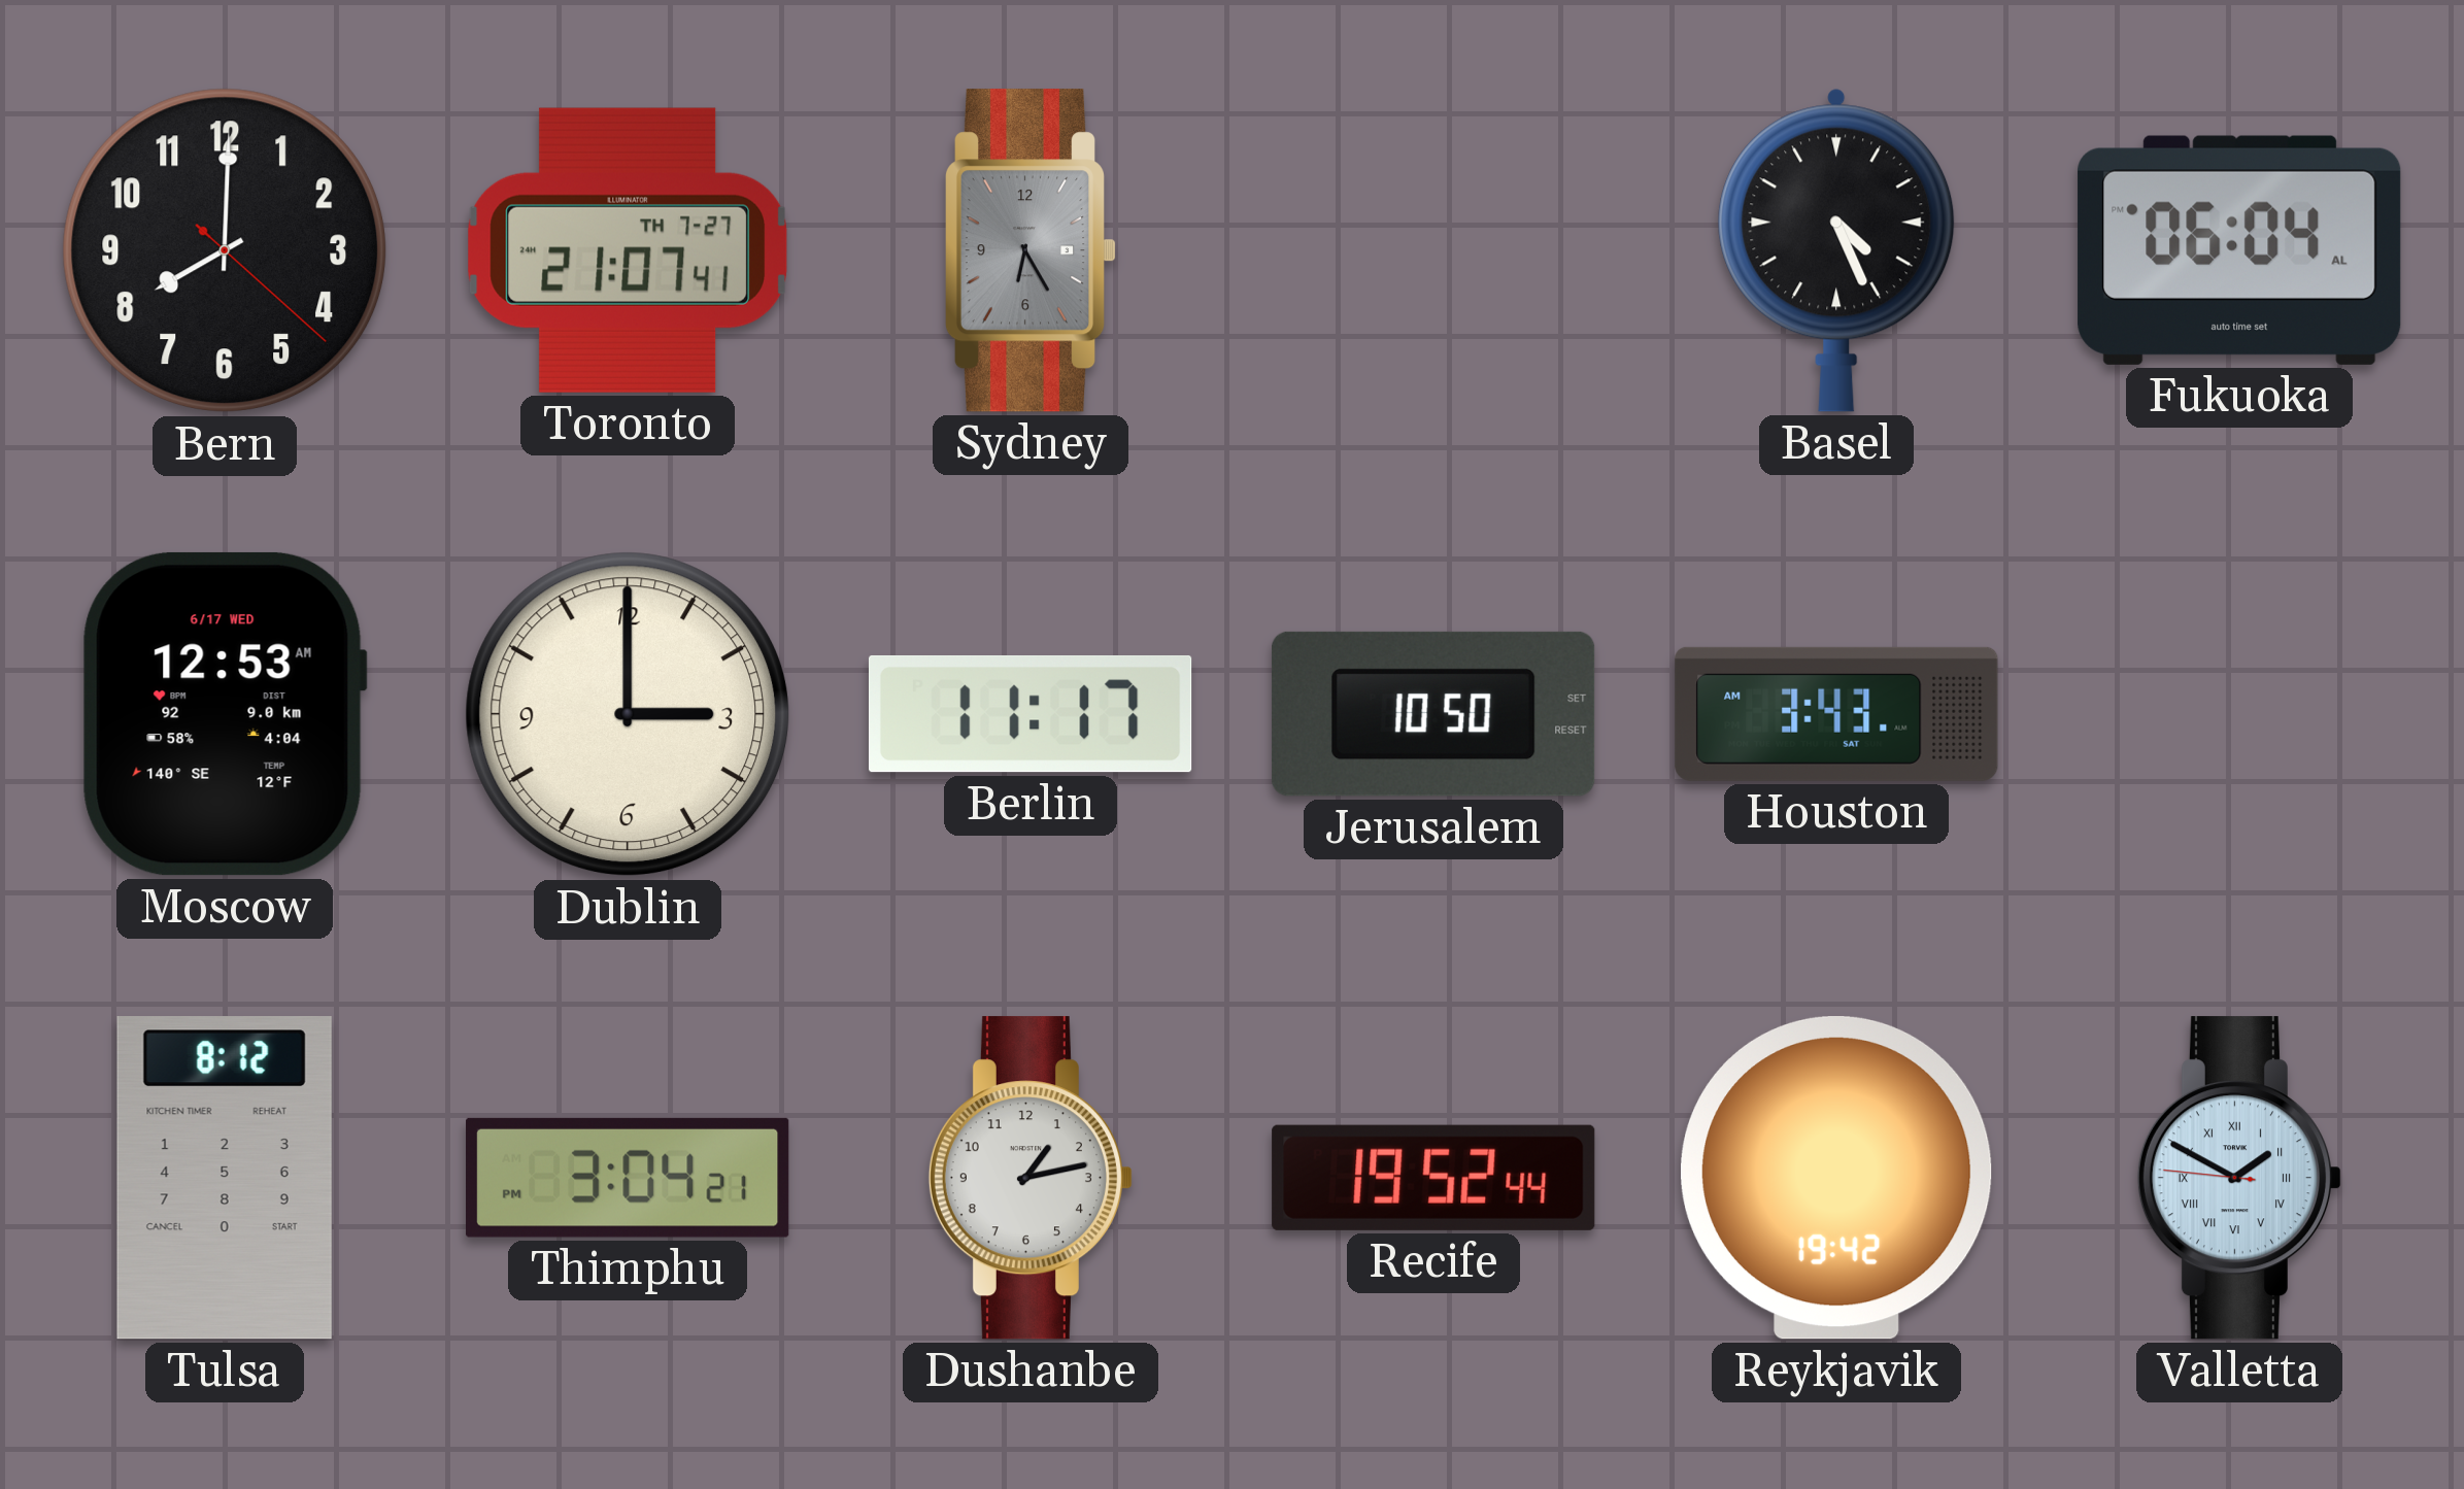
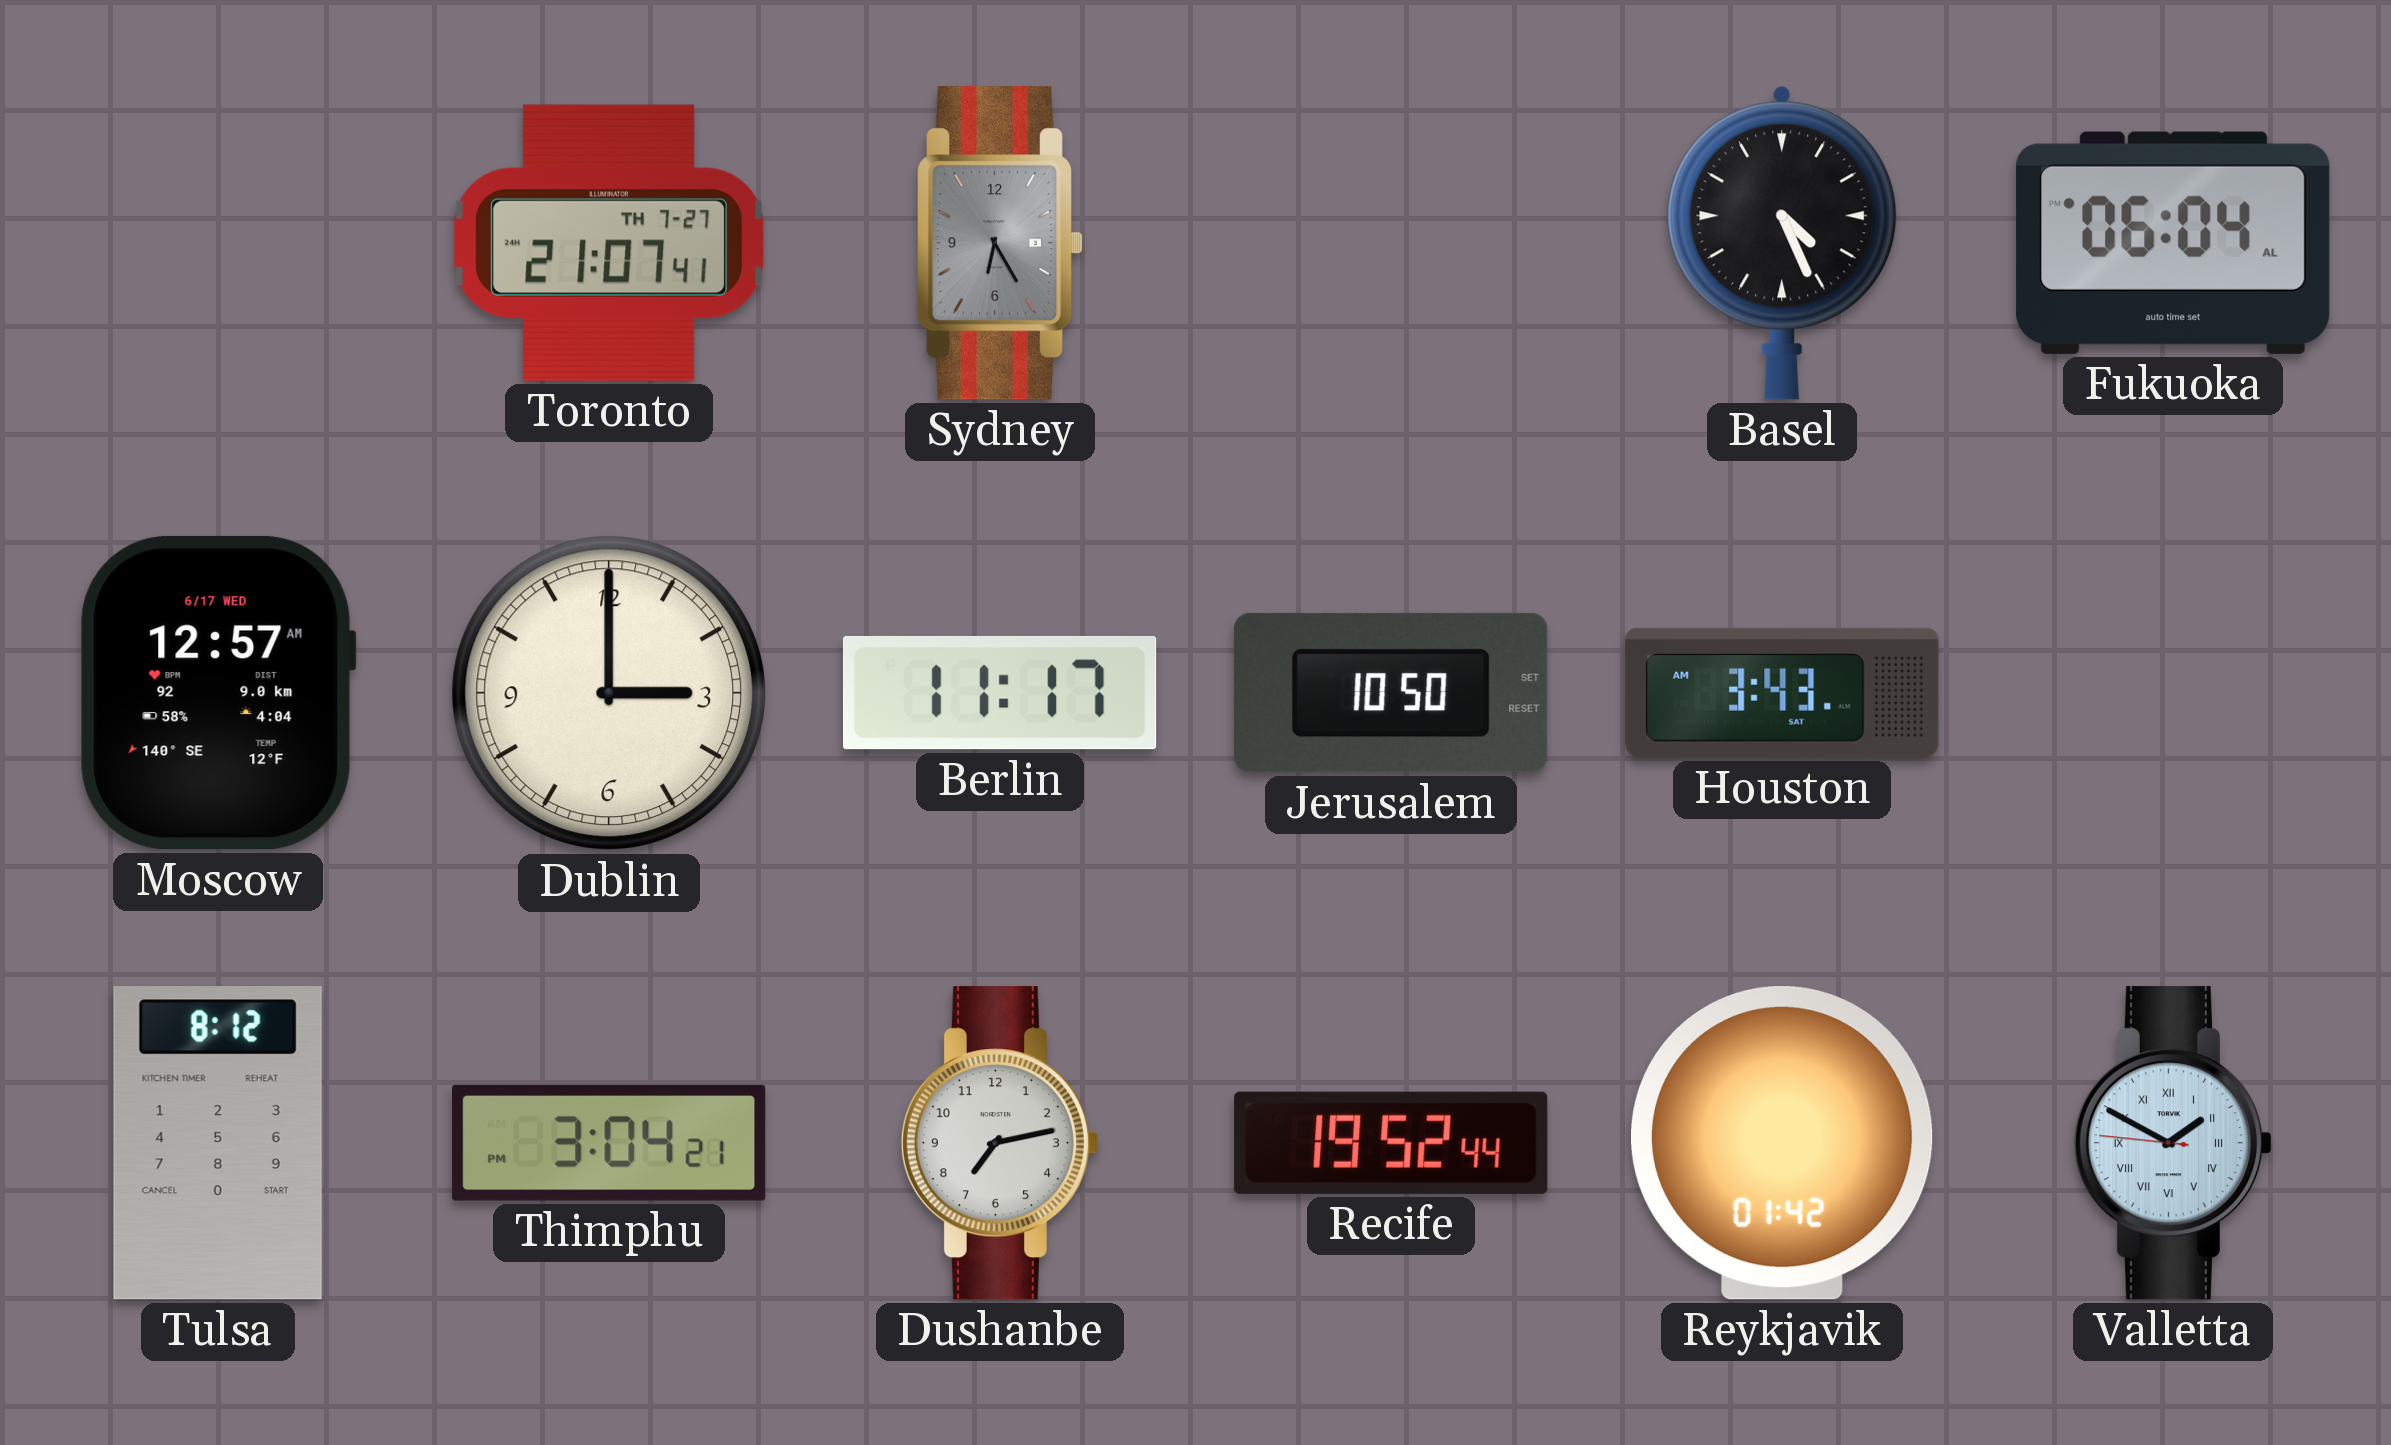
Bern: 8:00 -> none (225, 250)
Moscow: 12:53 -> 12:57 (218, 693)
Dushanbe: 1:13 -> 7:13 (1000, 1143)
Reykjavik: 19:42 -> 01:42 (1783, 1144)
